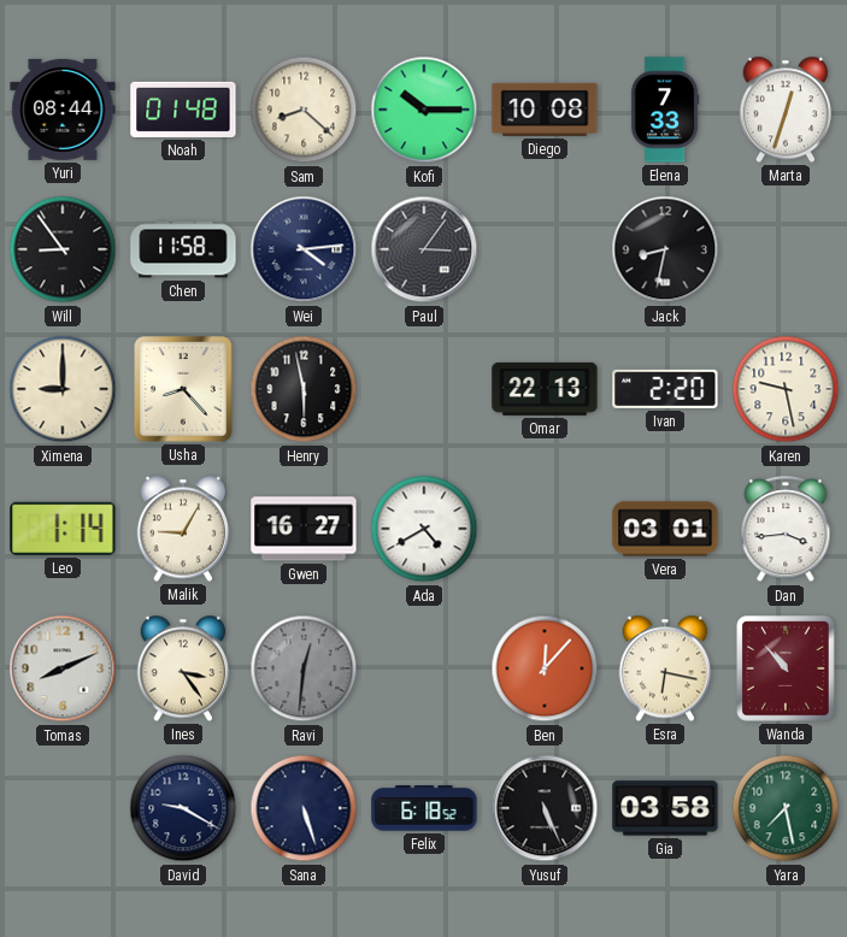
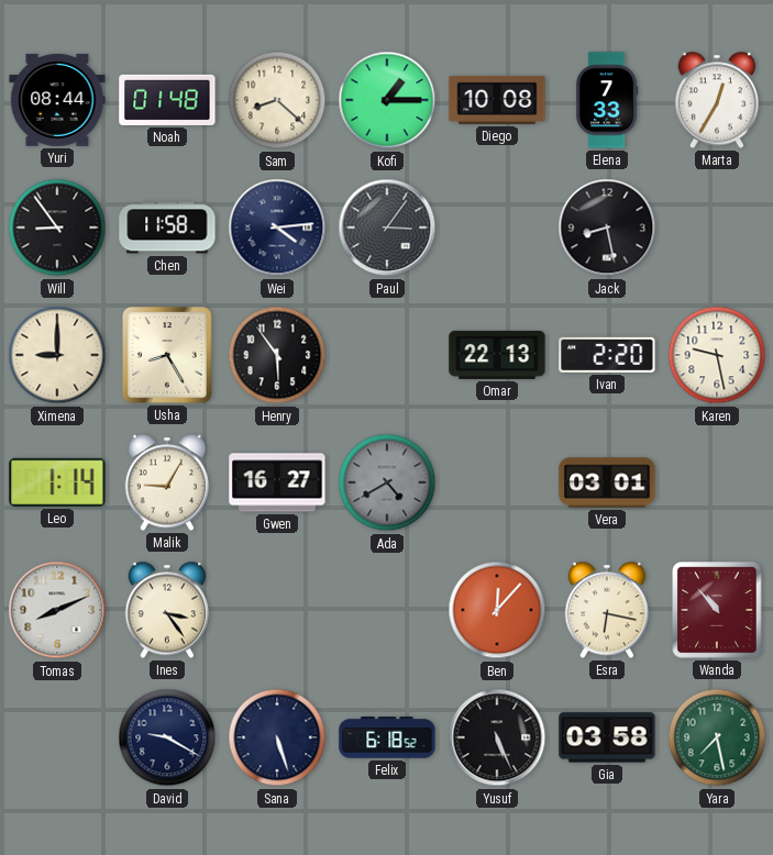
Kofi: 10:15 -> 1:15 (387, 100)
Marta: 12:33 -> 12:35 (717, 100)
Jack: 8:32 -> 8:28 (607, 227)
Usha: 8:23 -> 8:25 (167, 355)
Henry: 5:58 -> 5:54 (277, 355)
Ada dial: white -> grey (387, 482)
Dan: 3:44 -> none (786, 530)
Ravi: 12:31 -> none (304, 668)
